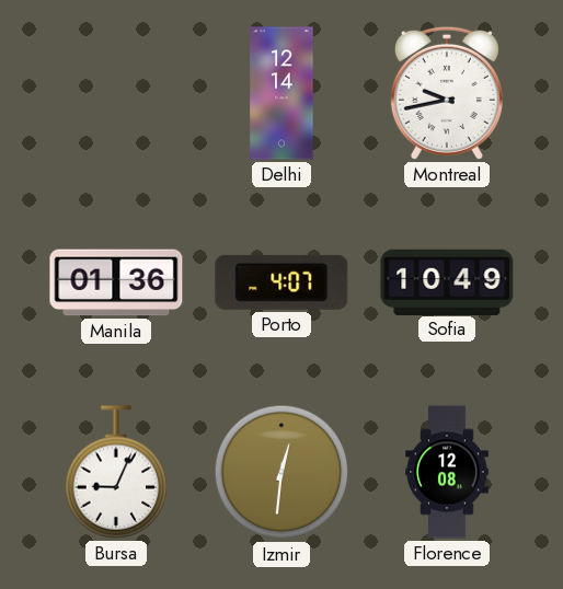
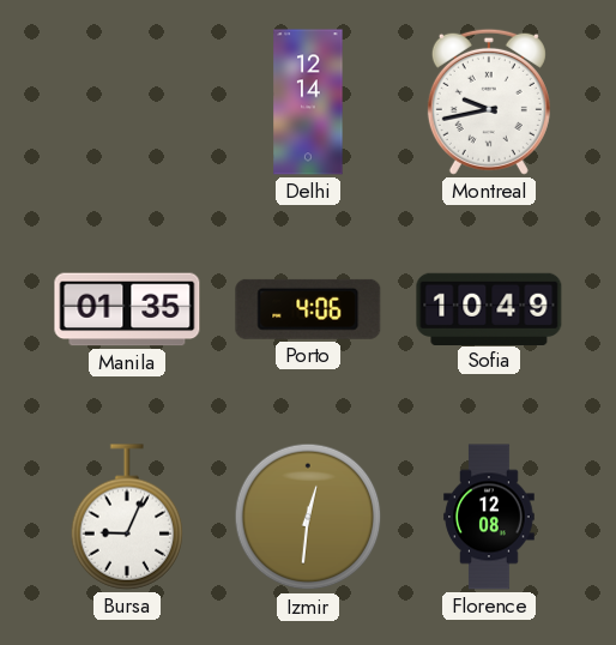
Manila: 01:36 -> 01:35 (127, 309)
Porto: 4:07 -> 4:06 (308, 309)
